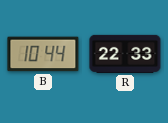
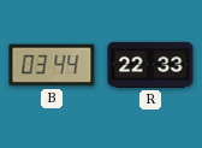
B: 10:44 -> 03:44 (52, 65)
